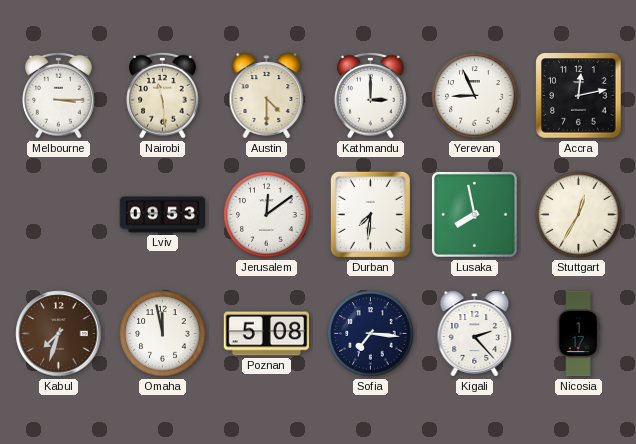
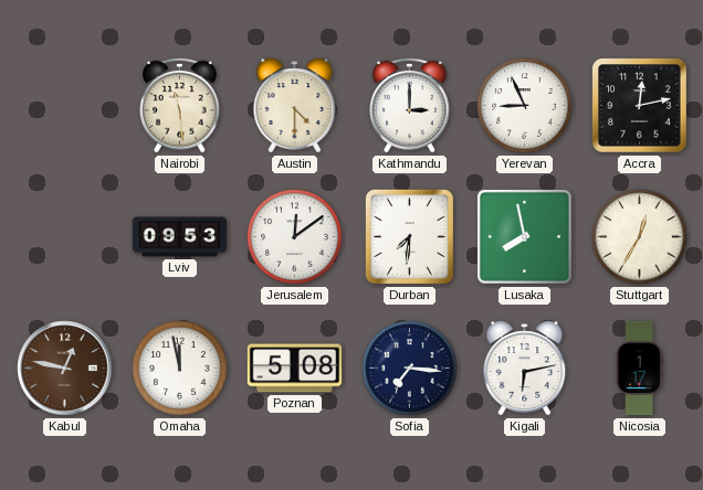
Melbourne: 3:15 -> none (59, 95)
Kabul: 7:33 -> 12:47 (65, 369)
Kigali: 2:23 -> 6:13 (525, 369)
